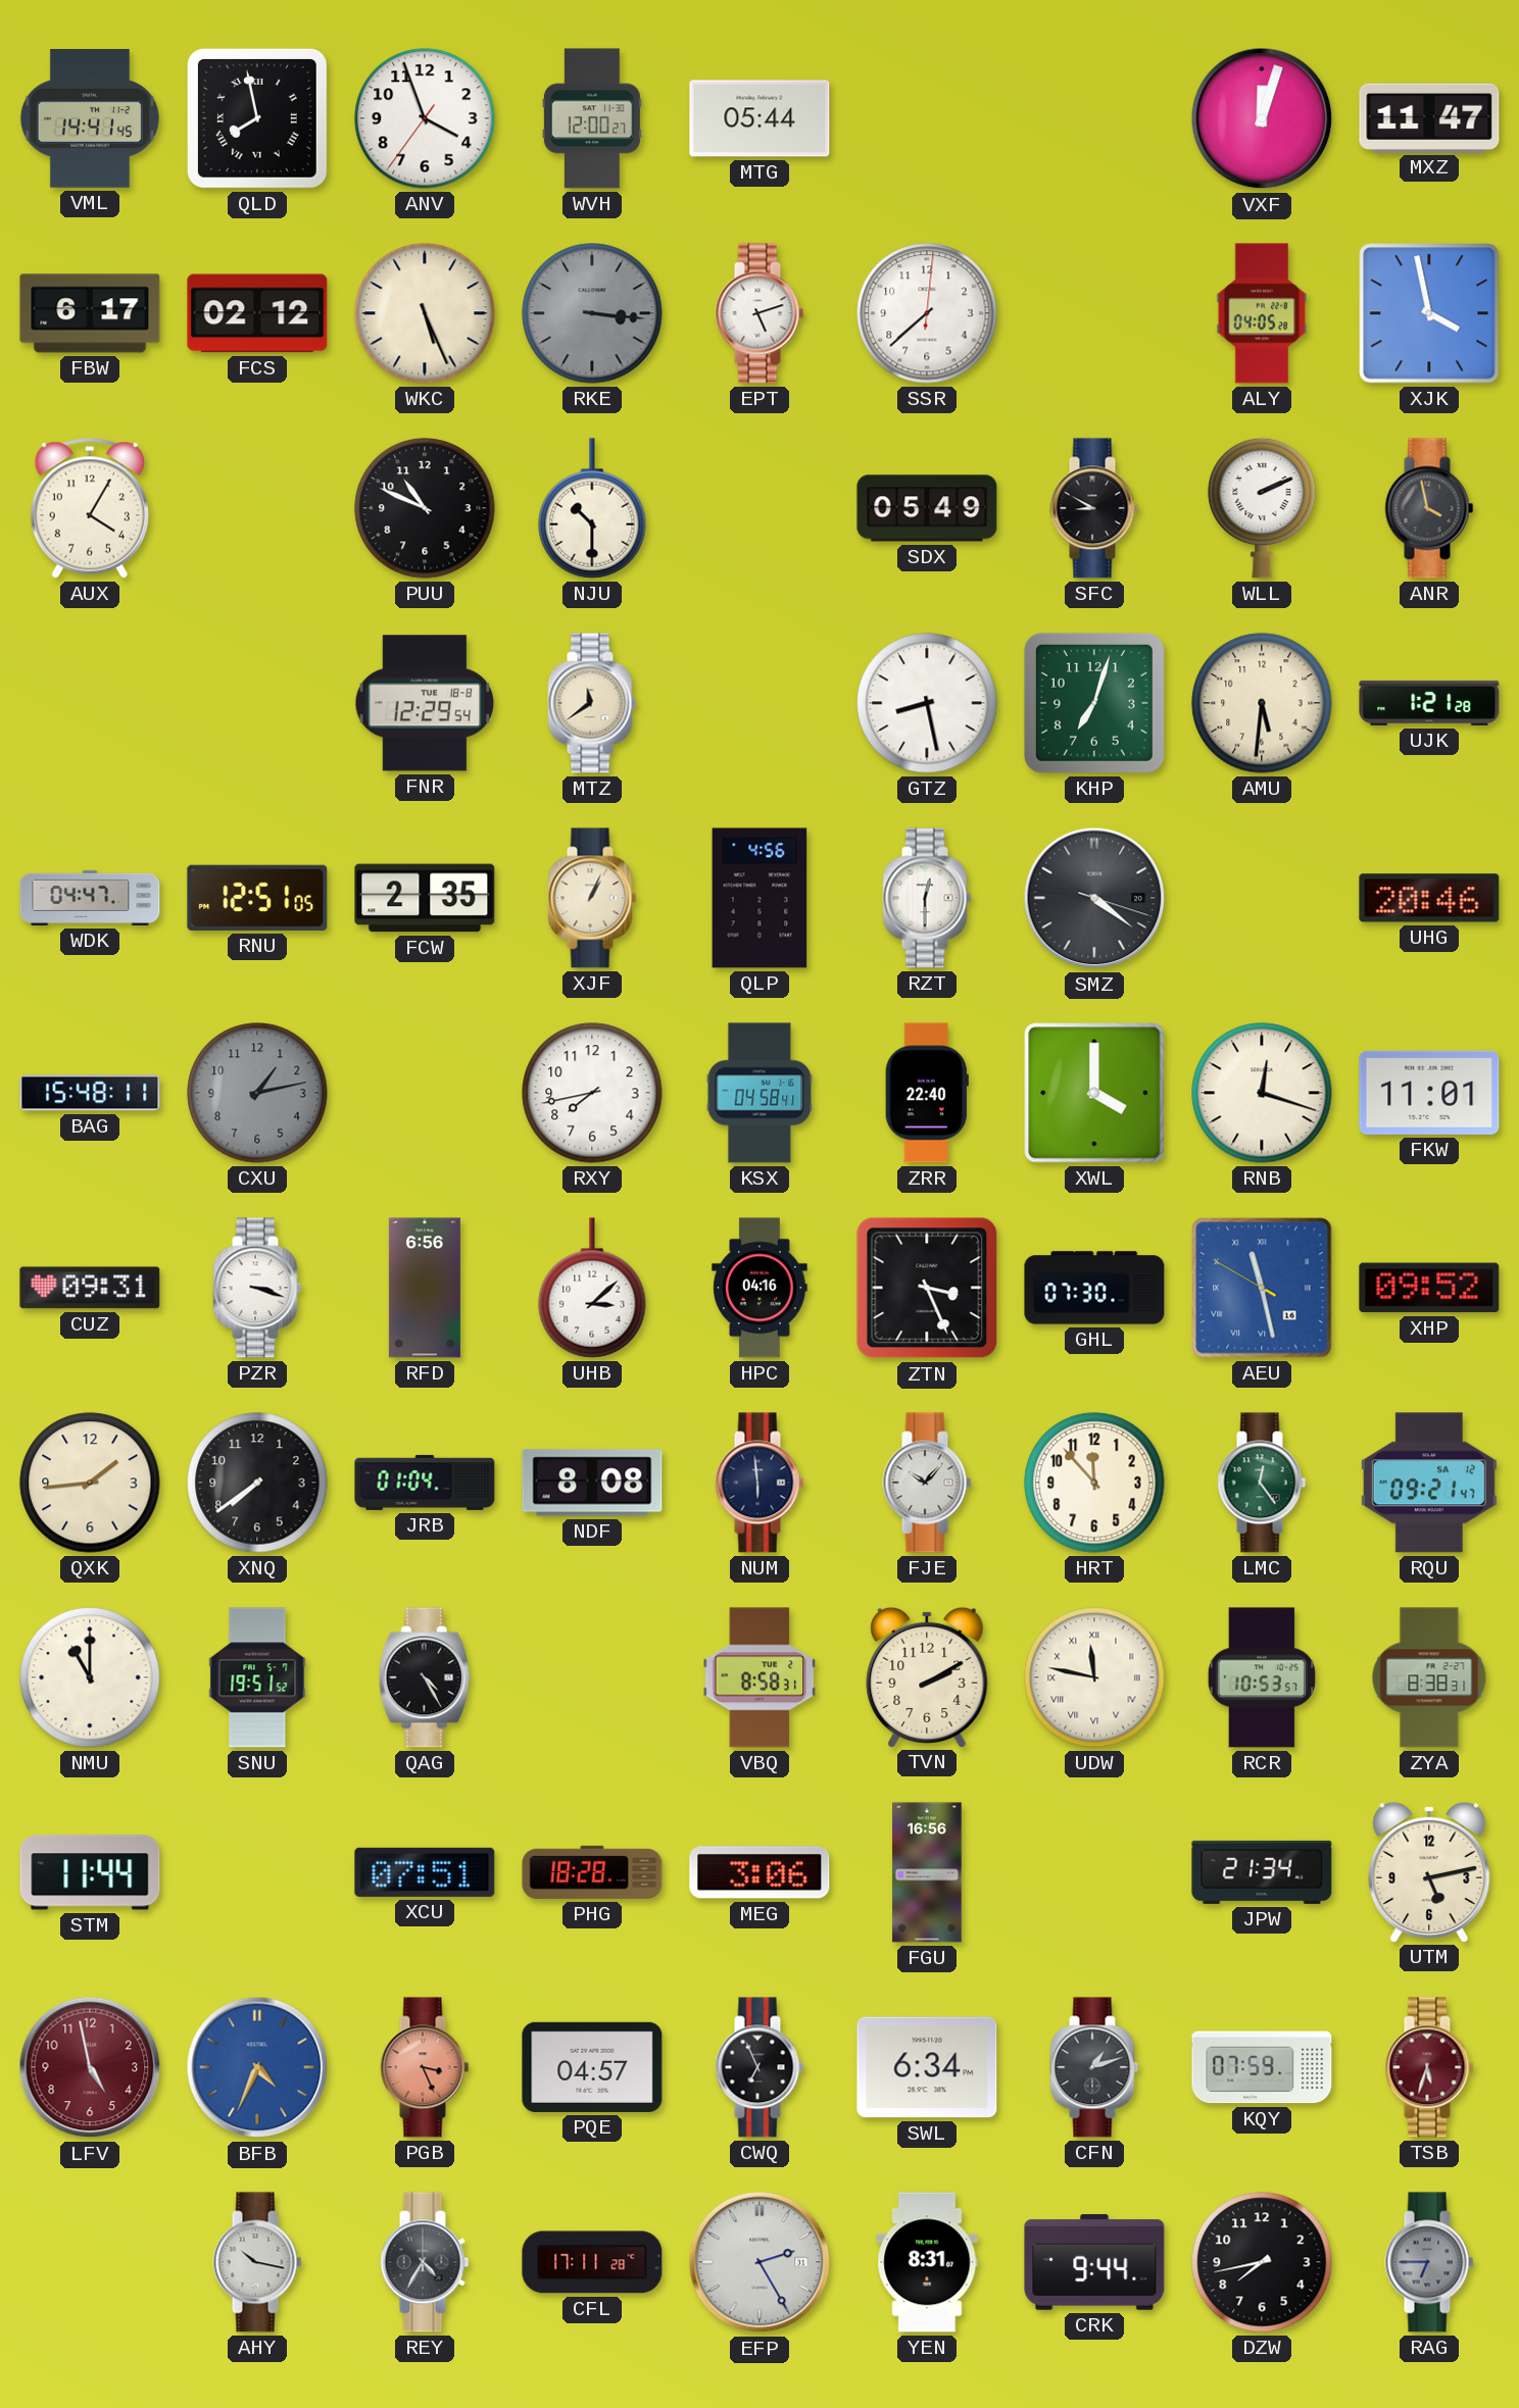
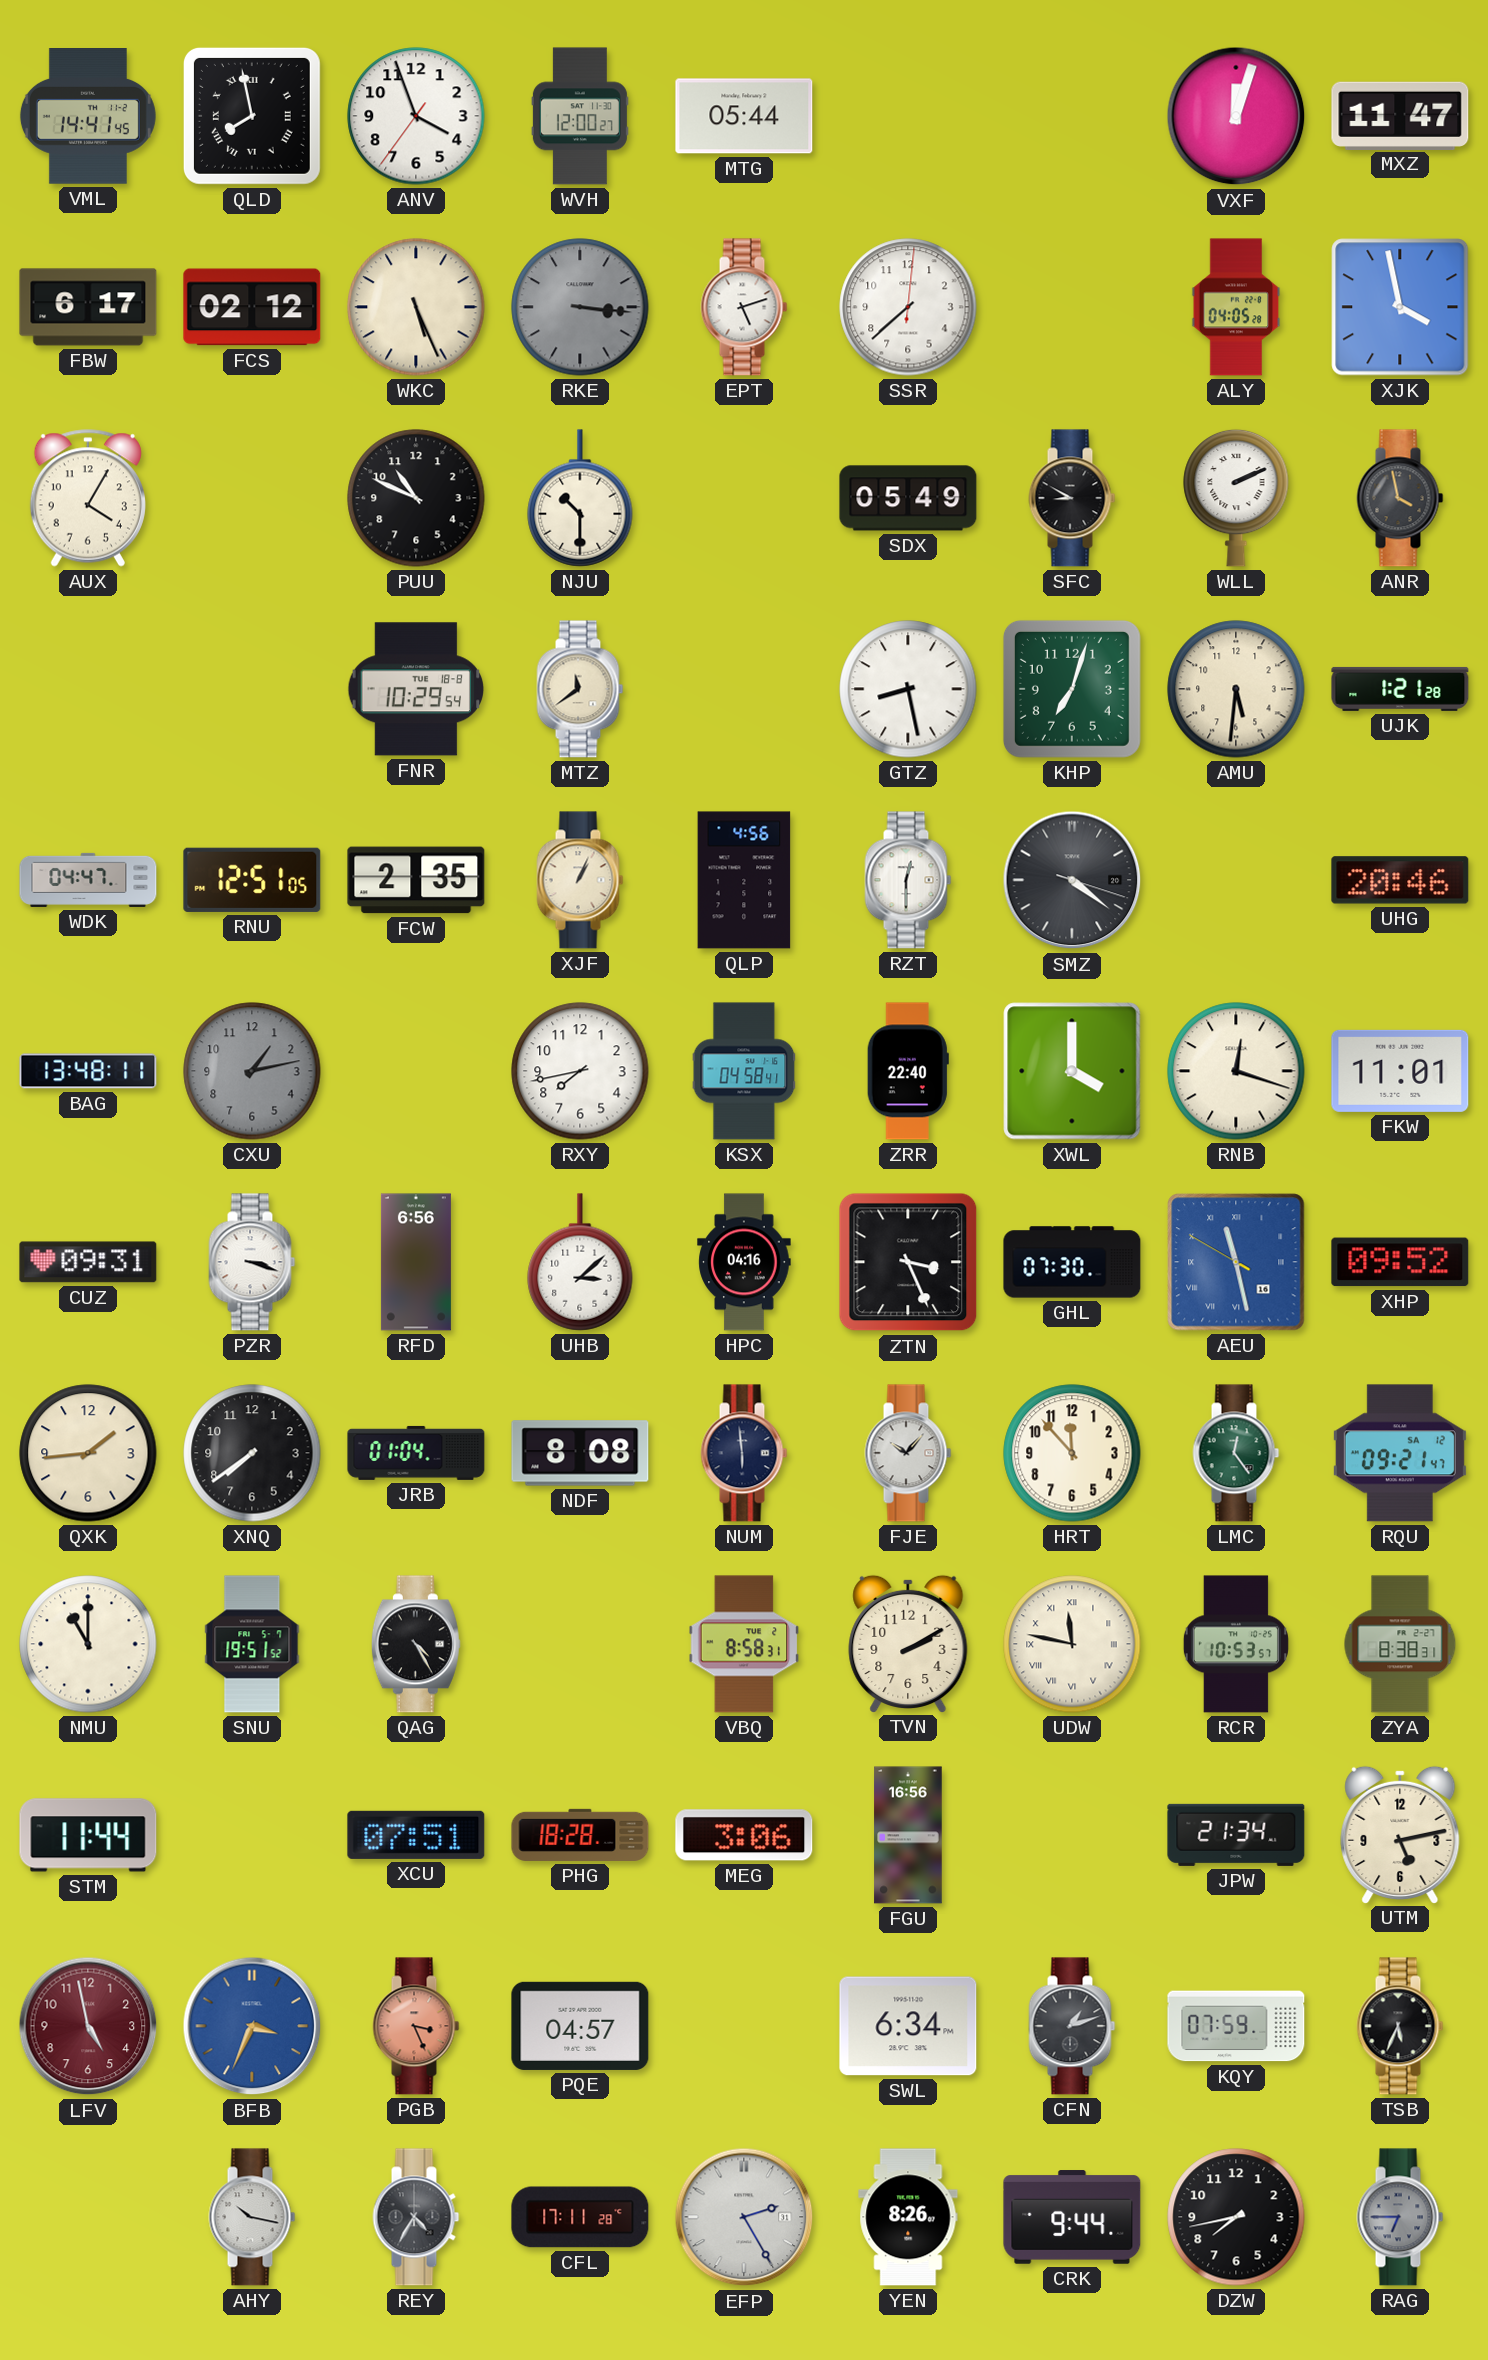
FNR: 12:29 -> 10:29 (416, 689)
BAG: 15:48 -> 13:48 (88, 1071)
BFB: 4:34 -> 3:34 (252, 2026)
CWQ: 6:56 -> none (759, 2067)
TSB: 5:33 -> 5:34 (1400, 2026)
TSB dial: burgundy -> black (1400, 2026)
YEN: 8:31 -> 8:26 (908, 2217)
